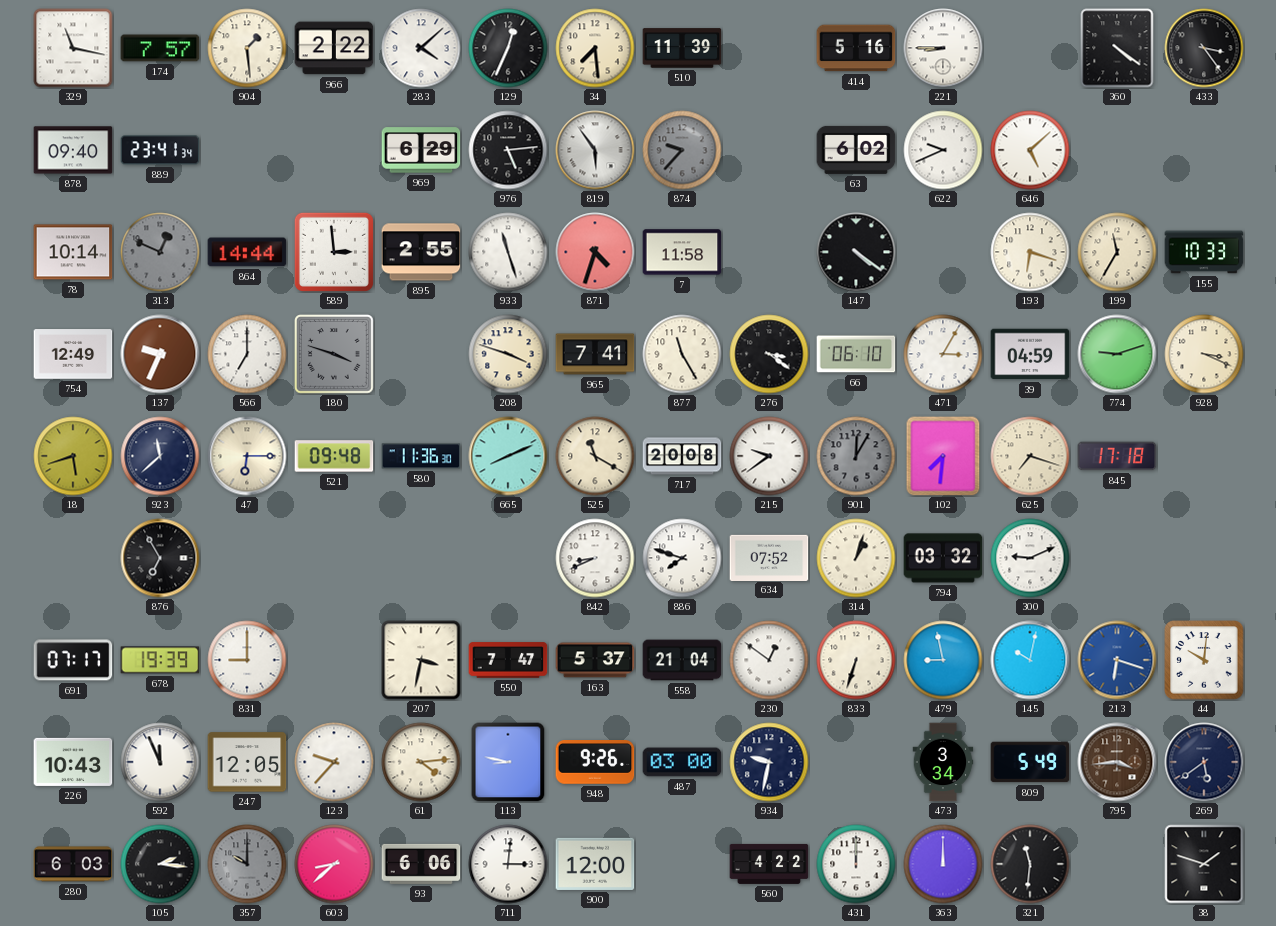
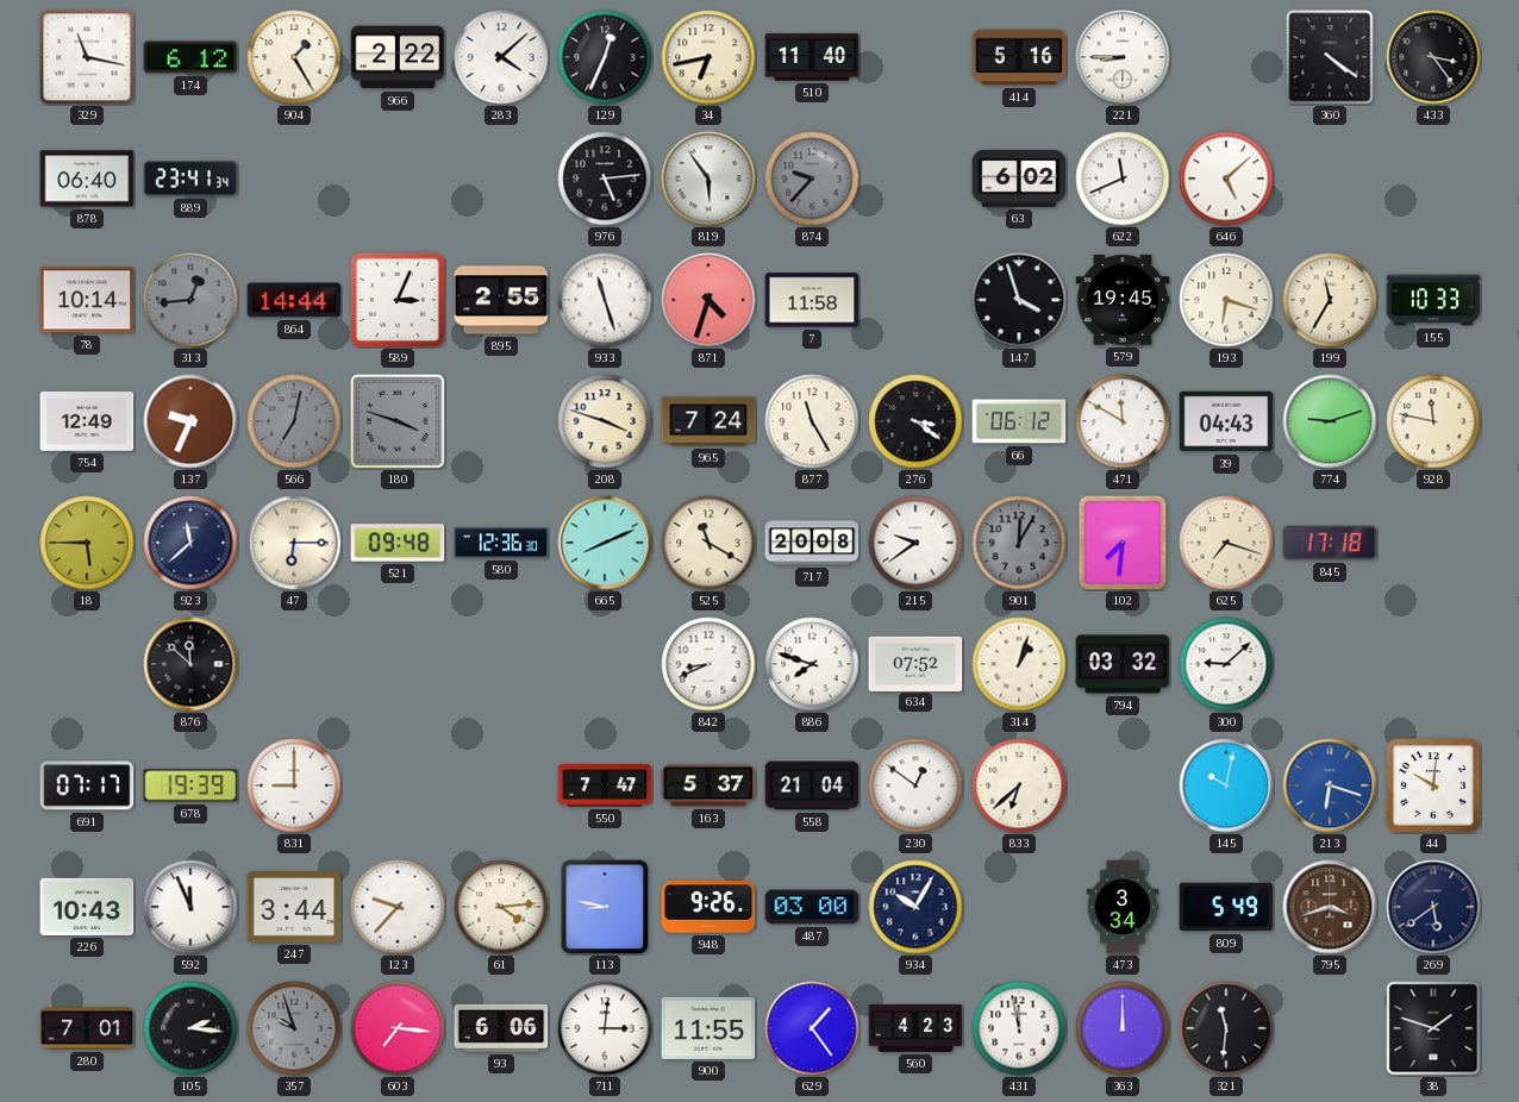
174: 7:57 -> 6:12 (190, 57)
904: 1:29 -> 1:25 (294, 57)
34: 7:29 -> 6:43 (708, 57)
510: 11:39 -> 11:40 (812, 57)
878: 09:40 -> 06:40 (87, 179)
969: 6:29 -> none (421, 150)
622: 9:41 -> 11:41 (1123, 179)
313: 12:49 -> 12:44 (190, 300)
589: 2:59 -> 3:04 (398, 300)
147: 4:21 -> 3:57 (1019, 300)
579: none -> 19:45 (1123, 300)
566: 7:00 -> 7:02 (294, 421)
566 dial: white -> grey (294, 421)
965: 7:41 -> 7:24 (708, 421)
66: 06:10 -> 06:12 (1019, 421)
471: 3:05 -> 11:50 (1123, 421)
39: 04:59 -> 04:43 (1226, 421)
928: 3:19 -> 11:47 (1433, 421)
18: 5:42 -> 5:45 (87, 543)
580: 11:36 -> 12:36 (501, 543)
876: 6:55 -> 11:52 (190, 664)
300: 9:11 -> 9:08 (1226, 664)
207: 3:32 -> none (421, 660)
833: 6:33 -> 6:38 (1019, 785)
479: 8:58 -> none (943, 660)
247: 12:05 -> 3:44 (294, 907)
934: 9:32 -> 10:05 (915, 907)
795: 3:44 -> 3:42 (1330, 907)
280: 6:03 -> 7:01 (87, 1028)
357: 10:00 -> 9:57 (294, 1028)
603: 8:38 -> 7:16 (398, 1028)
900: 12:00 -> 11:55 (708, 1028)
629: none -> 1:24 (812, 1028)
560: 4:22 -> 4:23 (915, 1028)
431: 12:00 -> 11:58 (1019, 1028)
